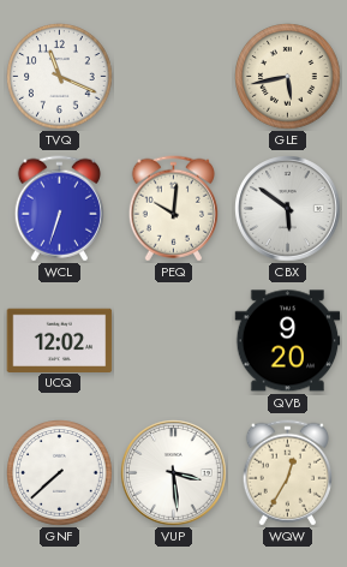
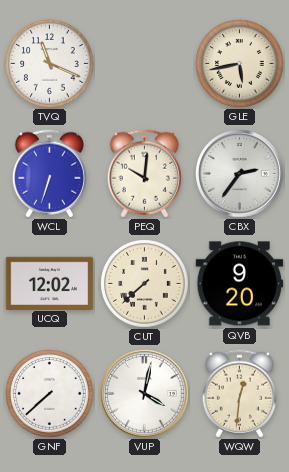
CBX: 5:51 -> 2:36 (240, 174)
CUT: none -> 7:38 (145, 284)
VUP: 3:29 -> 4:02 (145, 394)
WQW: 12:35 -> 12:31 (239, 394)
